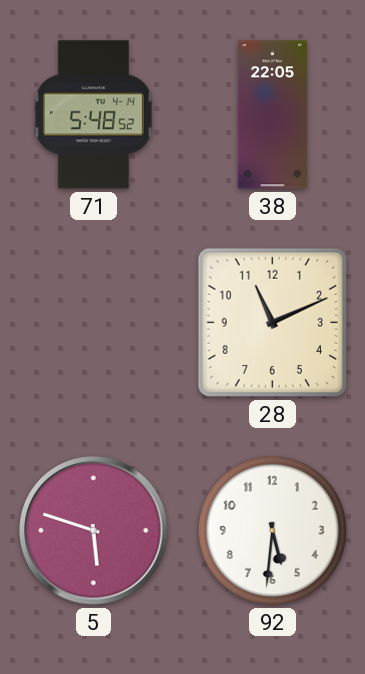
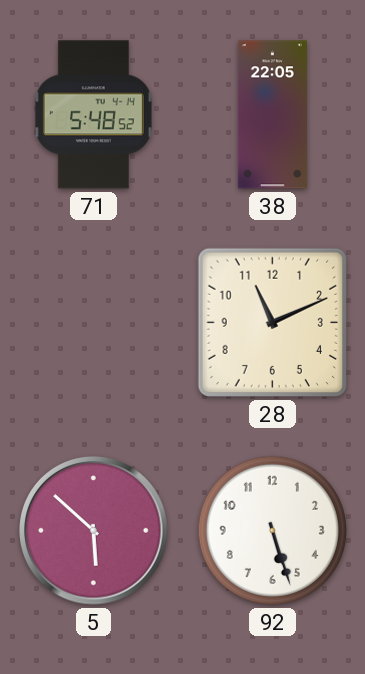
5: 5:48 -> 5:52 (94, 531)
92: 5:31 -> 5:27 (272, 530)
